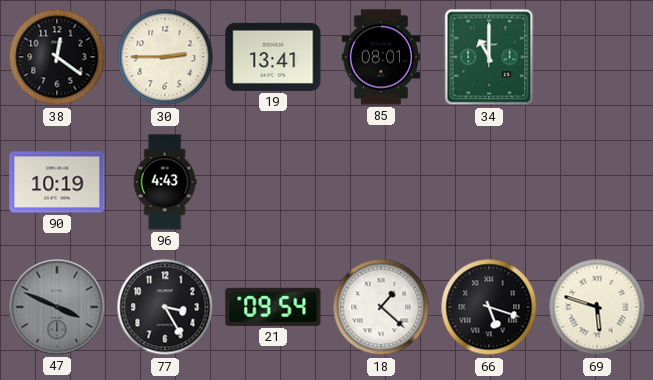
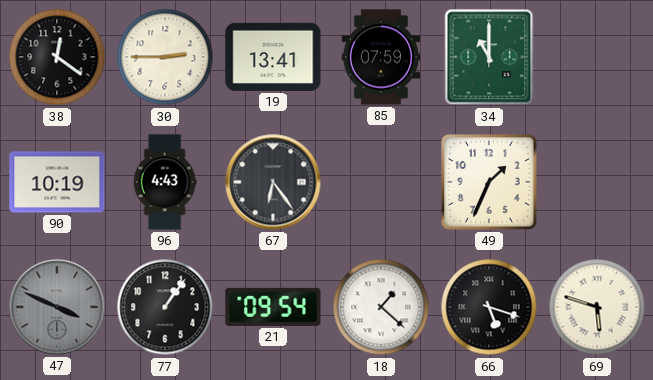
85: 08:01 -> 07:59 (381, 57)
67: none -> 6:24 (273, 182)
49: none -> 1:34 (489, 182)
77: 3:25 -> 1:06 (165, 307)
